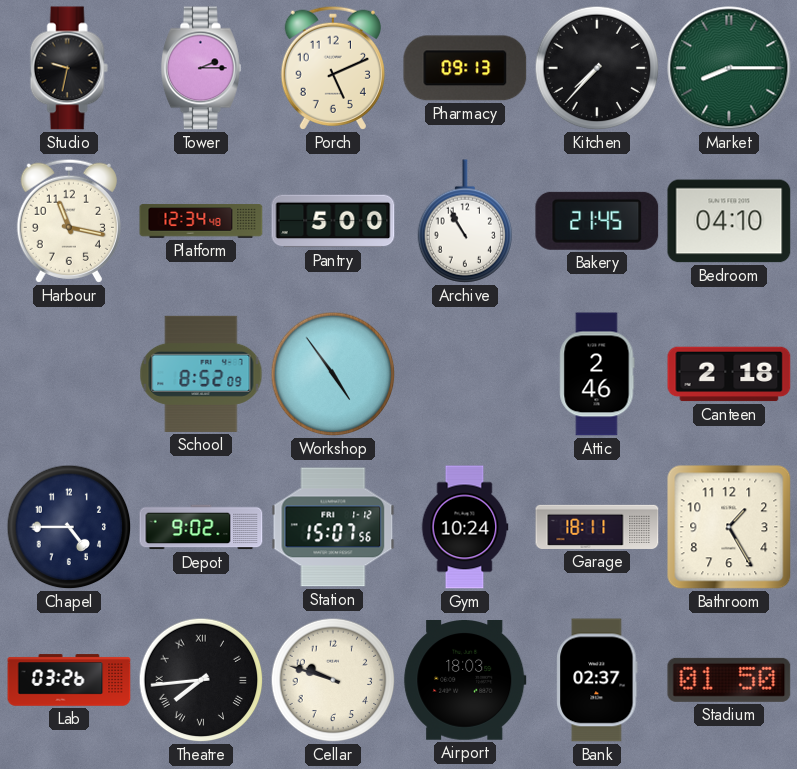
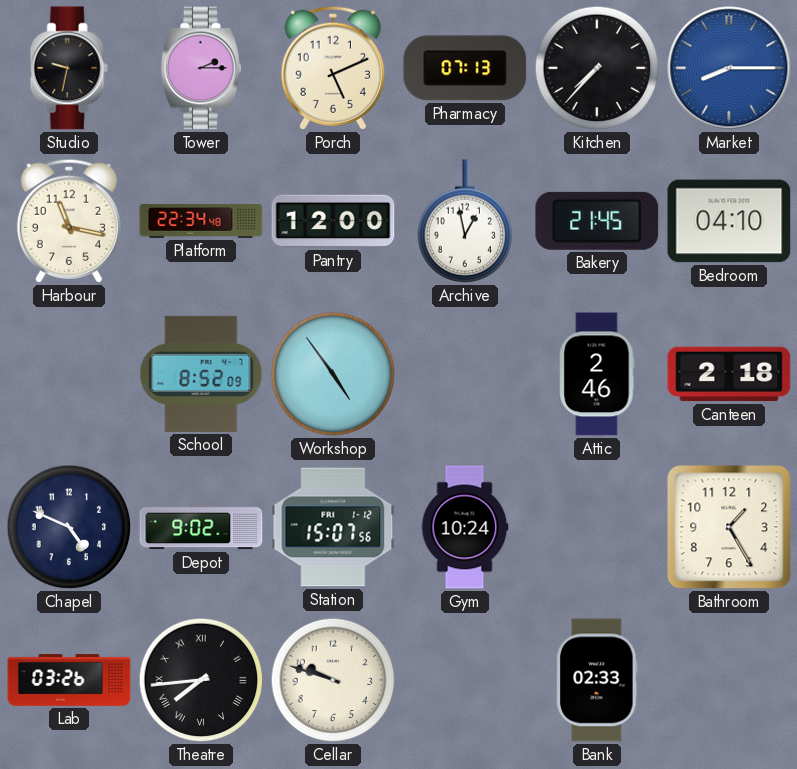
Pharmacy: 09:13 -> 07:13 (465, 68)
Market dial: green -> blue (729, 68)
Platform: 12:34 -> 22:34 (201, 221)
Pantry: 5:00 -> 12:00 (333, 221)
Archive: 10:55 -> 12:58 (464, 221)
Chapel: 4:45 -> 4:49 (69, 527)
Garage: 18:11 -> none (597, 527)
Airport: 18:03 -> none (465, 681)
Bank: 02:37 -> 02:33 (597, 680)
Stadium: 01:50 -> none (729, 680)
